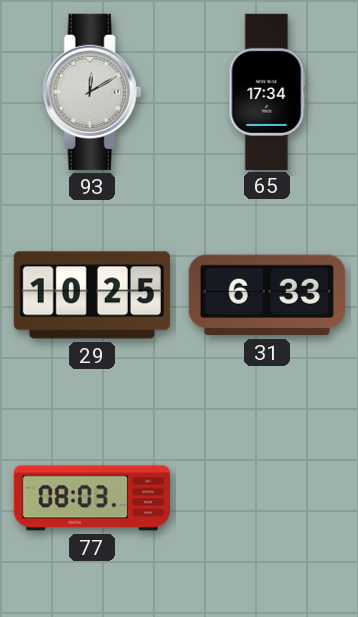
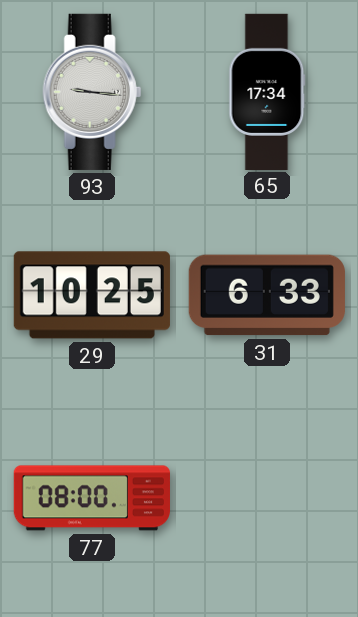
93: 12:10 -> 9:16 (92, 92)
77: 08:03 -> 08:00 (92, 498)
